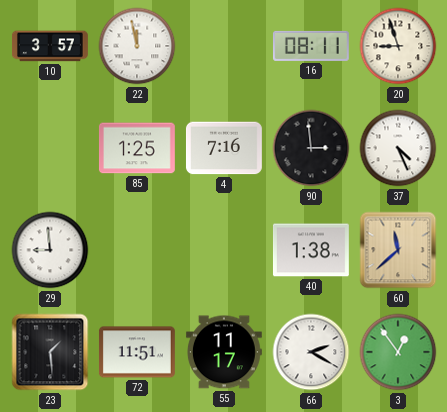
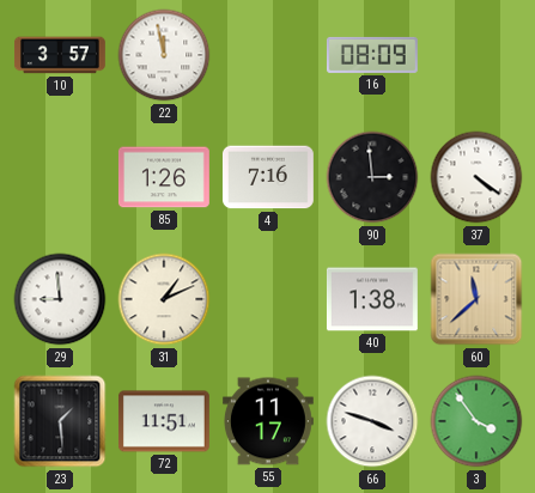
16: 08:11 -> 08:09 (372, 55)
20: 8:57 -> none (398, 46)
85: 1:25 -> 1:26 (164, 177)
37: 4:26 -> 4:21 (476, 177)
31: none -> 1:11 (164, 299)
66: 2:20 -> 3:48 (372, 421)
3: 12:54 -> 3:54 (476, 421)
